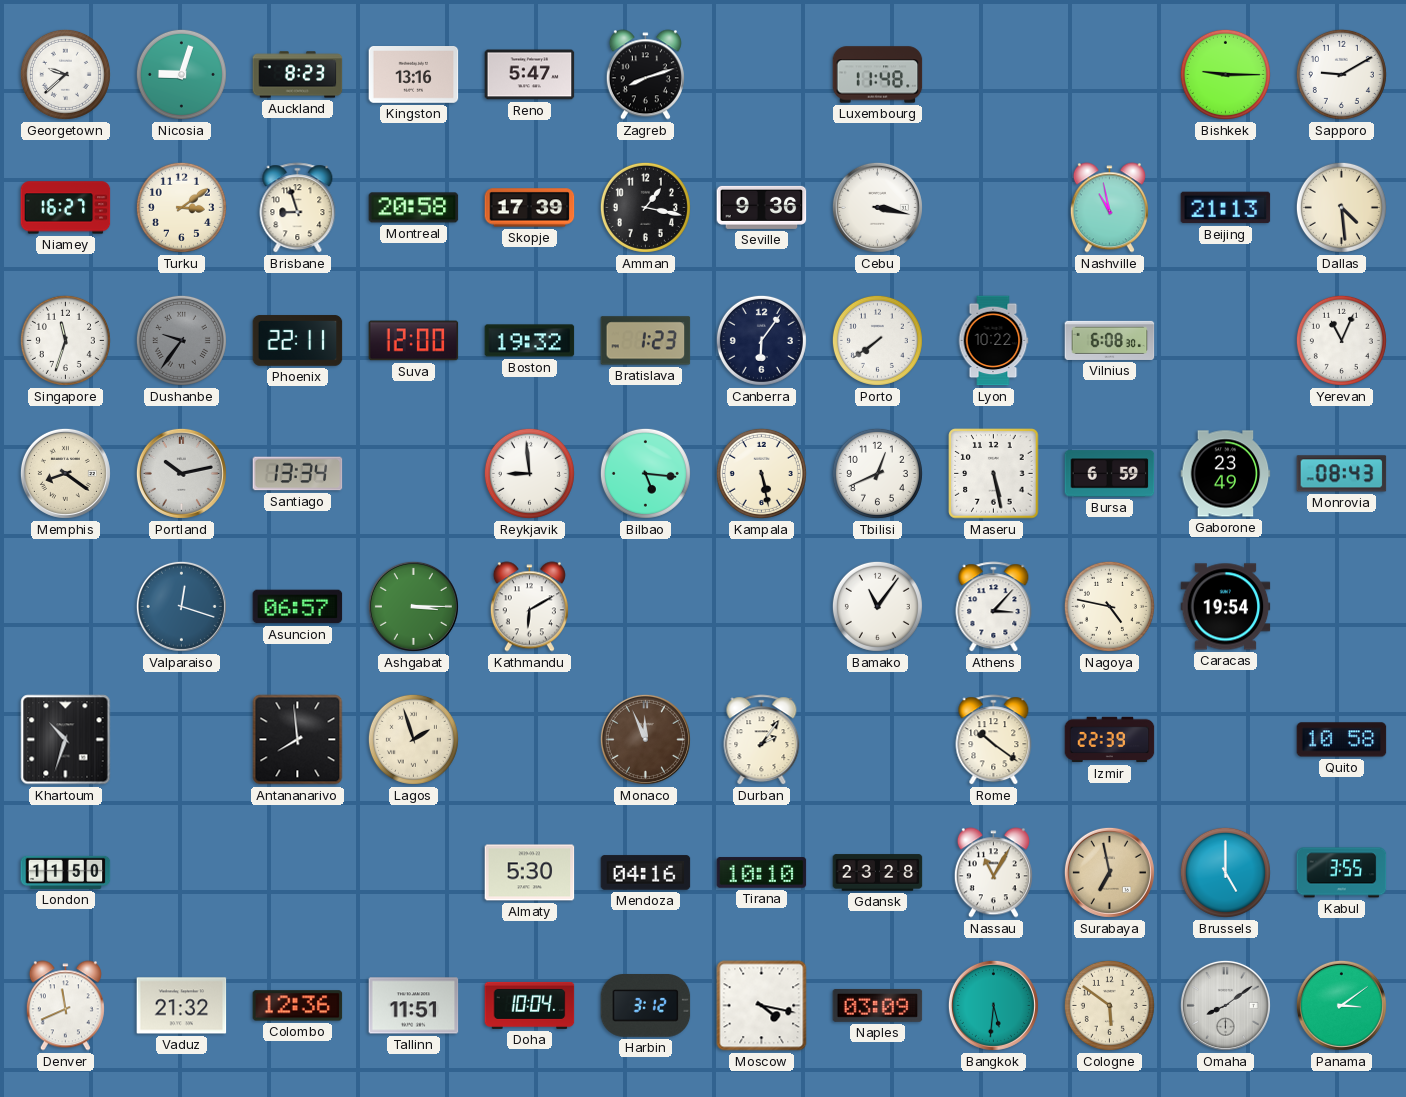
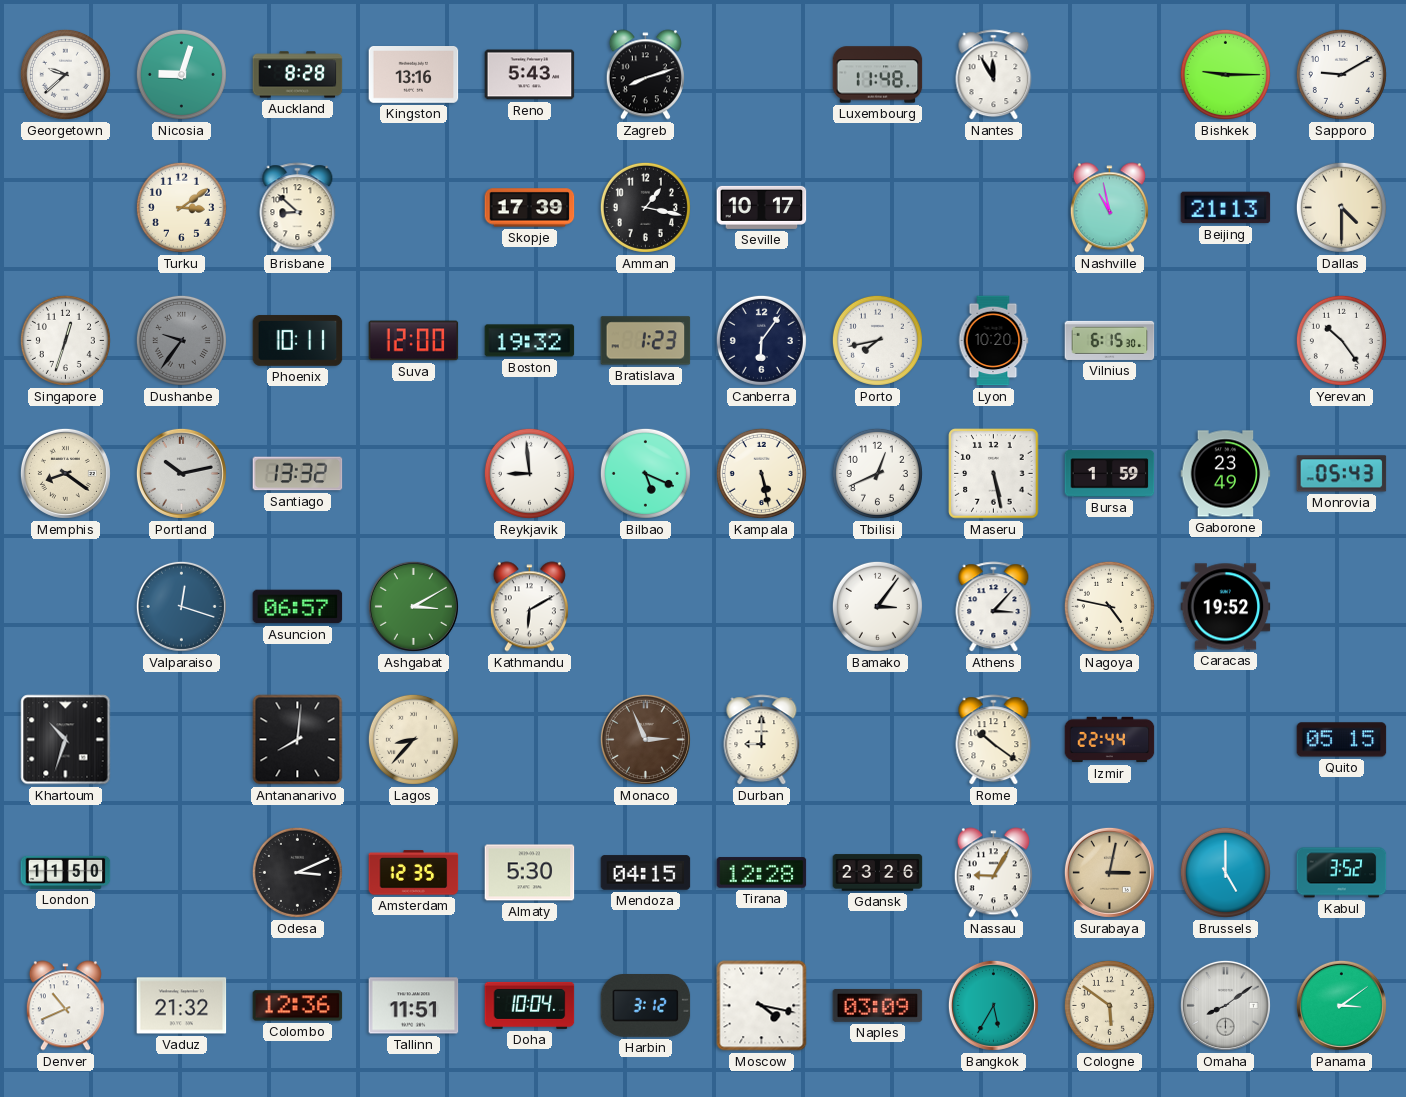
Auckland: 8:23 -> 8:28 (298, 75)
Reno: 5:47 -> 5:43 (530, 75)
Nantes: none -> 11:55 (994, 75)
Niamey: 16:27 -> none (66, 208)
Brisbane: 8:57 -> 8:52 (298, 208)
Montreal: 20:58 -> none (414, 208)
Seville: 9:36 -> 10:17 (762, 207)
Cebu: 3:17 -> none (877, 207)
Dallas: 4:29 -> 4:30 (1341, 207)
Singapore: 11:33 -> 12:33 (65, 340)
Phoenix: 22:11 -> 10:11 (298, 341)
Porto: 7:39 -> 7:43 (877, 340)
Lyon: 10:22 -> 10:20 (993, 341)
Vilnius: 6:08 -> 6:15 (1110, 340)
Yerevan: 11:04 -> 10:24 (1341, 340)
Santiago: 13:34 -> 13:32 (298, 474)
Bilbao: 5:16 -> 5:19 (645, 473)
Bursa: 6:59 -> 1:59 (1110, 474)
Monrovia: 08:43 -> 05:43 (1342, 474)
Ashgabat: 3:15 -> 3:10 (413, 606)
Bamako: 11:06 -> 3:06 (877, 606)
Caracas: 19:54 -> 19:52 (1226, 607)
Antananarivo: 7:59 -> 8:01 (298, 740)
Lagos: 1:57 -> 8:37 (413, 739)
Monaco: 11:56 -> 2:56 (645, 739)
Durban: 2:06 -> 9:00 (762, 740)
Izmir: 22:39 -> 22:44 (1110, 740)
Quito: 10:58 -> 05:15 (1342, 740)
Odesa: none -> 3:11 (297, 872)
Amsterdam: none -> 12:35 (414, 873)
Mendoza: 04:16 -> 04:15 (646, 873)
Tirana: 10:10 -> 12:28 (762, 873)
Gdansk: 23:28 -> 23:26 (878, 873)
Nassau: 11:05 -> 9:05 (993, 873)
Surabaya: 6:58 -> 3:02 (1109, 872)
Kabul: 3:55 -> 3:52 (1342, 873)
Denver: 11:41 -> 10:41 (65, 1006)
Bangkok: 5:31 -> 5:35 (993, 1005)
